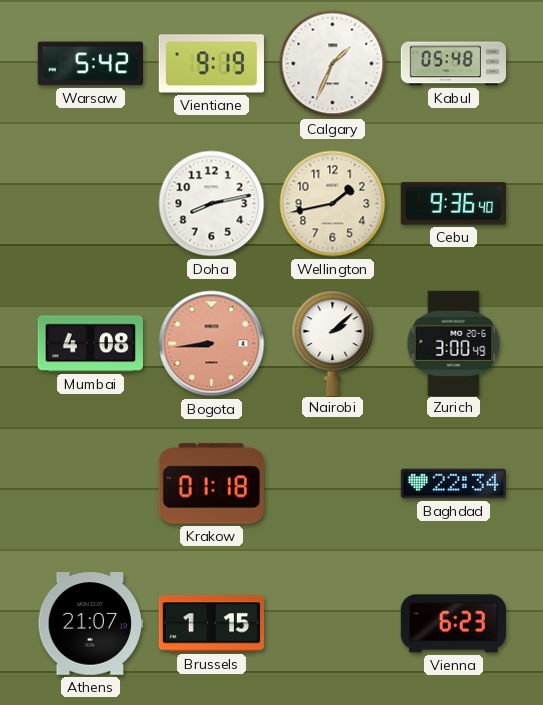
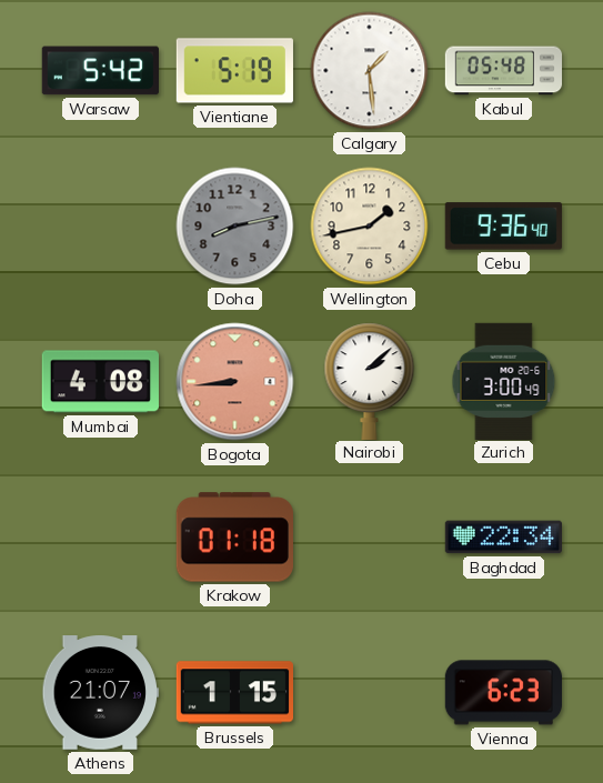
Vientiane: 9:19 -> 5:19 (234, 71)
Calgary: 1:34 -> 1:29 (370, 71)
Doha dial: white -> grey (235, 227)
